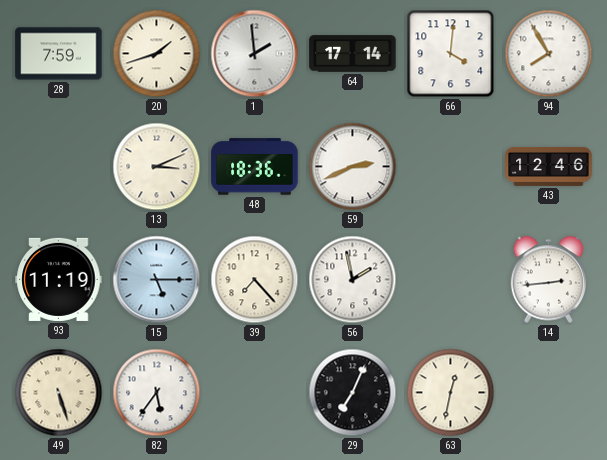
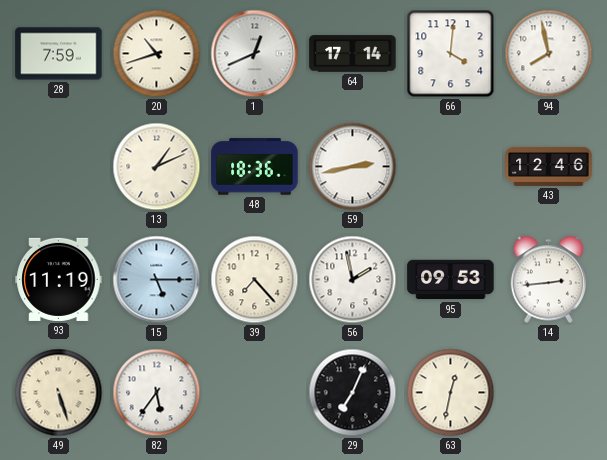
20: 1:42 -> 10:42 (157, 54)
1: 1:59 -> 12:41 (255, 54)
94: 7:55 -> 7:58 (549, 54)
13: 3:11 -> 1:11 (157, 167)
59: 2:41 -> 2:43 (353, 167)
95: none -> 09:53 (451, 280)
